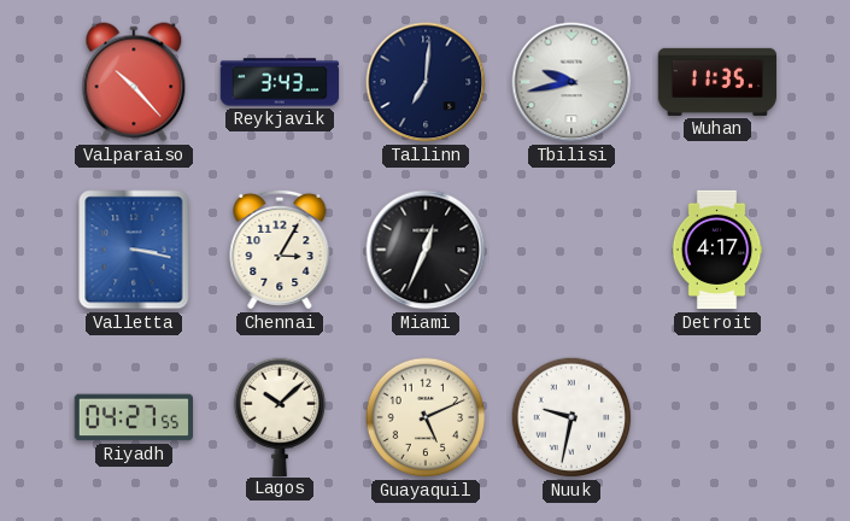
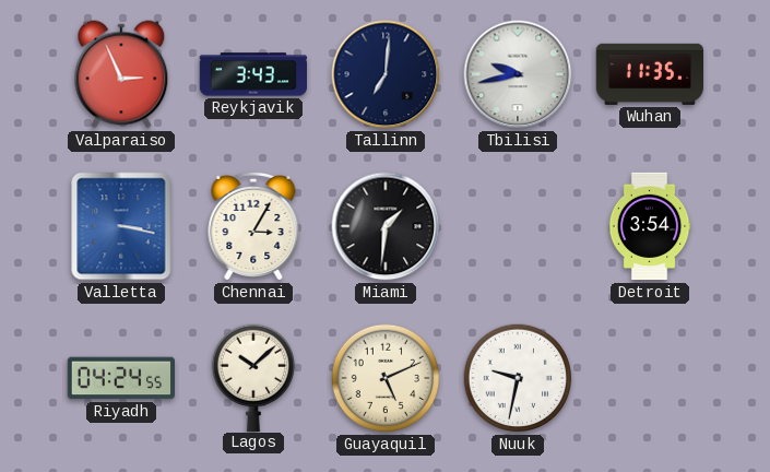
Valparaiso: 10:23 -> 2:56 (121, 74)
Miami: 12:34 -> 1:31 (386, 226)
Detroit: 4:17 -> 3:54 (650, 226)
Riyadh: 04:27 -> 04:24 (120, 378)
